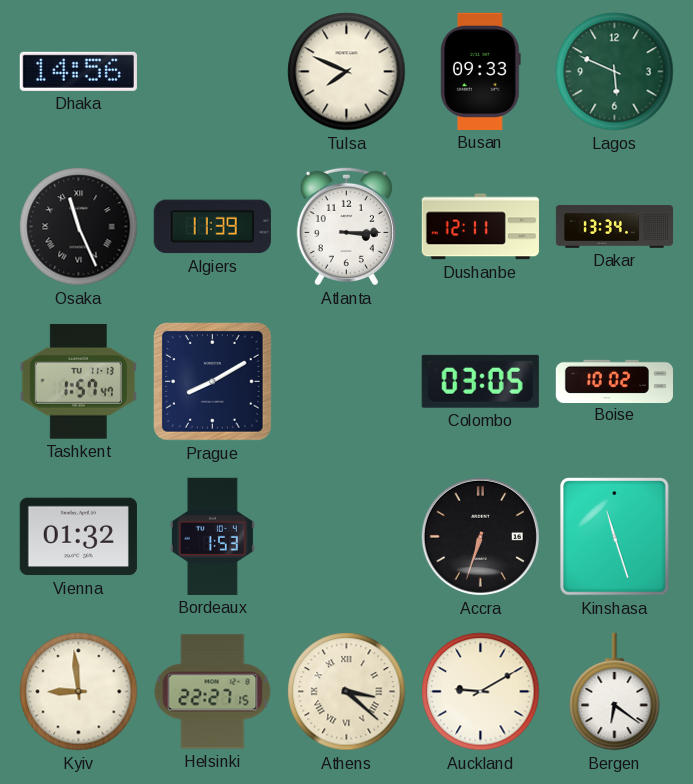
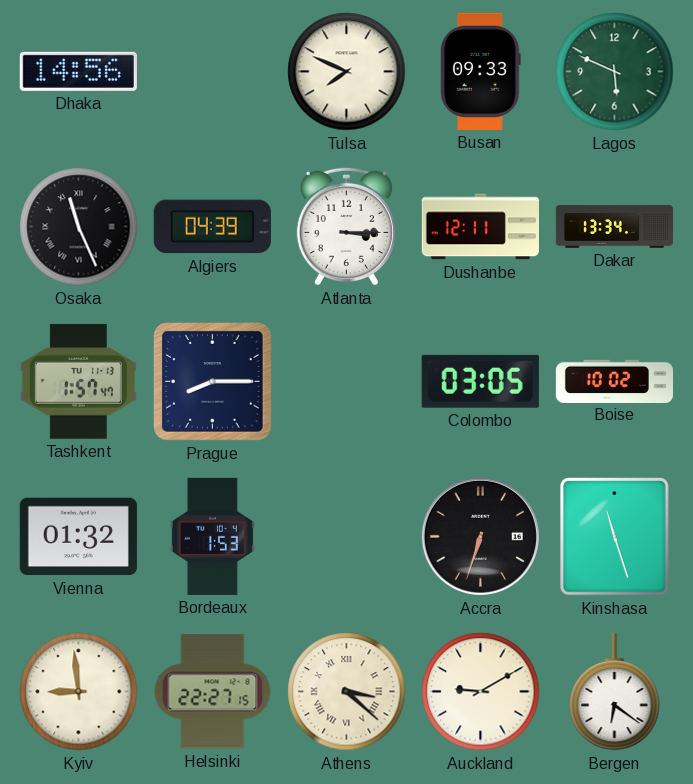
Algiers: 11:39 -> 04:39 (212, 227)
Prague: 8:10 -> 8:15 (213, 382)
